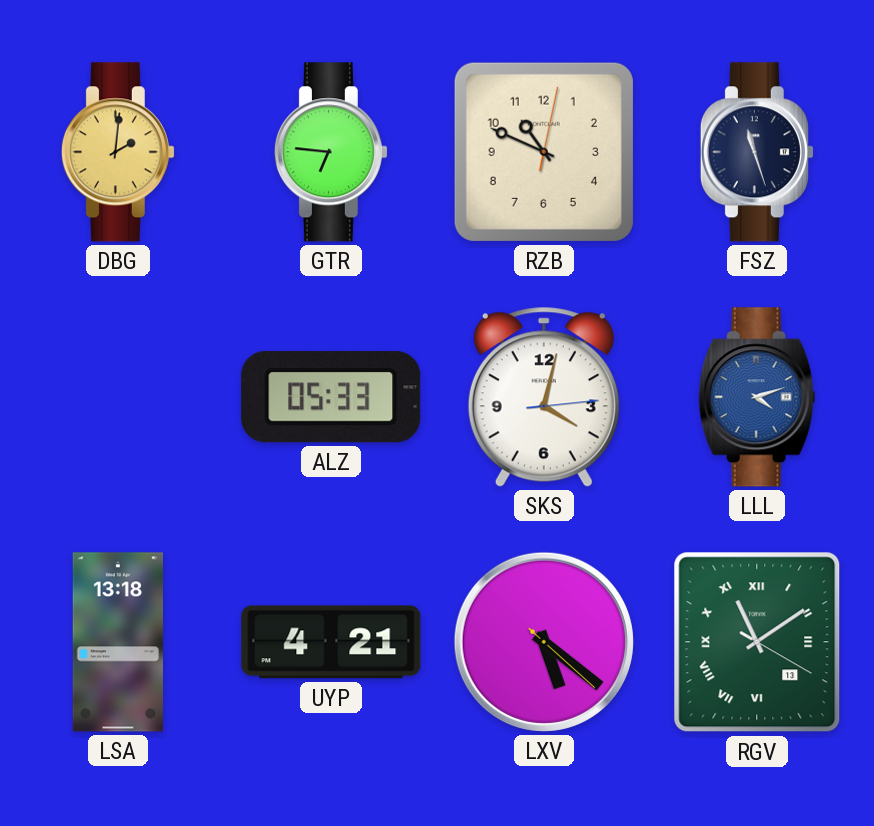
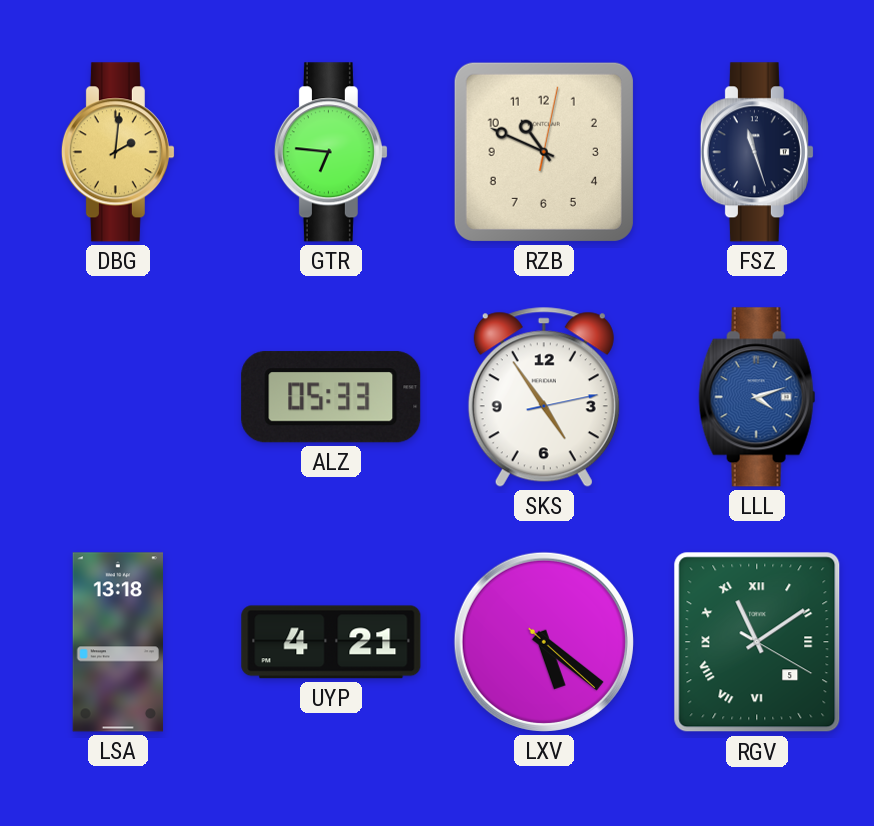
SKS: 4:02 -> 4:54 (544, 397)
RGV date: 13 -> 5 (757, 642)
